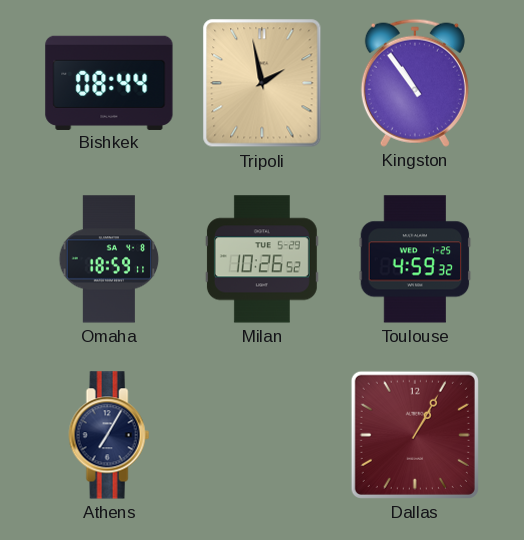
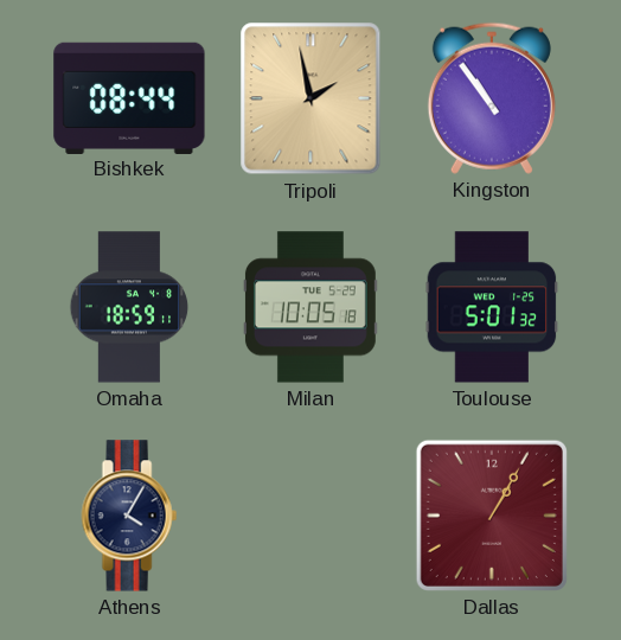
Milan: 10:26 -> 10:05 (310, 307)
Toulouse: 4:59 -> 5:01 (492, 307)
Athens: 7:05 -> 4:05 (129, 516)
